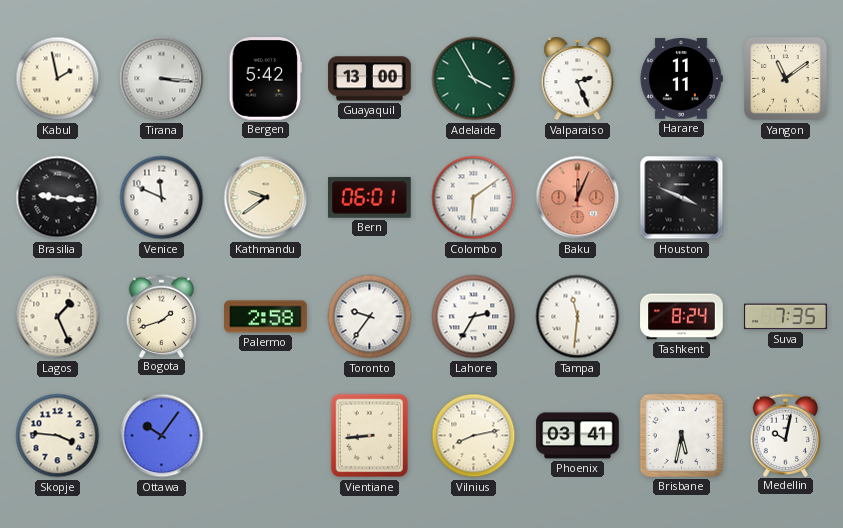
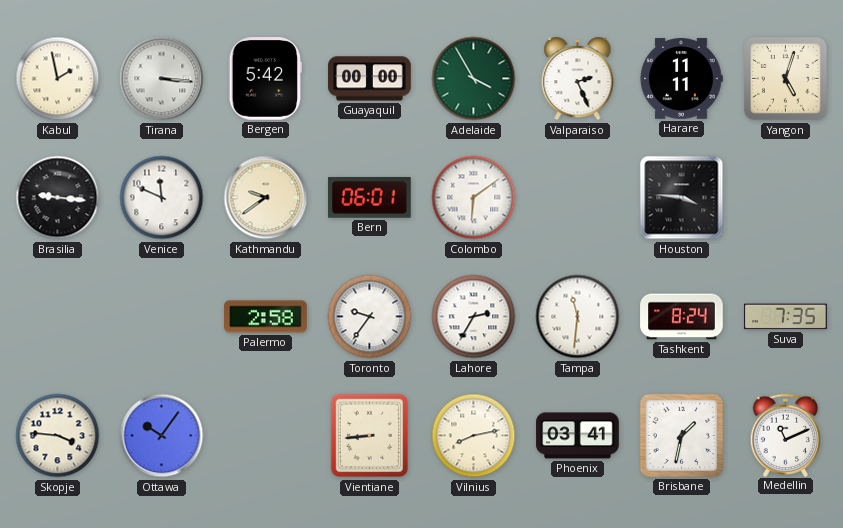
Guayaquil: 13:00 -> 00:00 (370, 79)
Yangon: 11:09 -> 5:03 (786, 79)
Baku: 12:04 -> none (578, 198)
Houston: 3:49 -> 3:46 (682, 198)
Lagos: 1:26 -> none (58, 317)
Bogota: 1:42 -> none (162, 316)
Brisbane: 5:32 -> 1:32 (681, 435)
Medellin: 10:02 -> 11:11 (786, 435)
